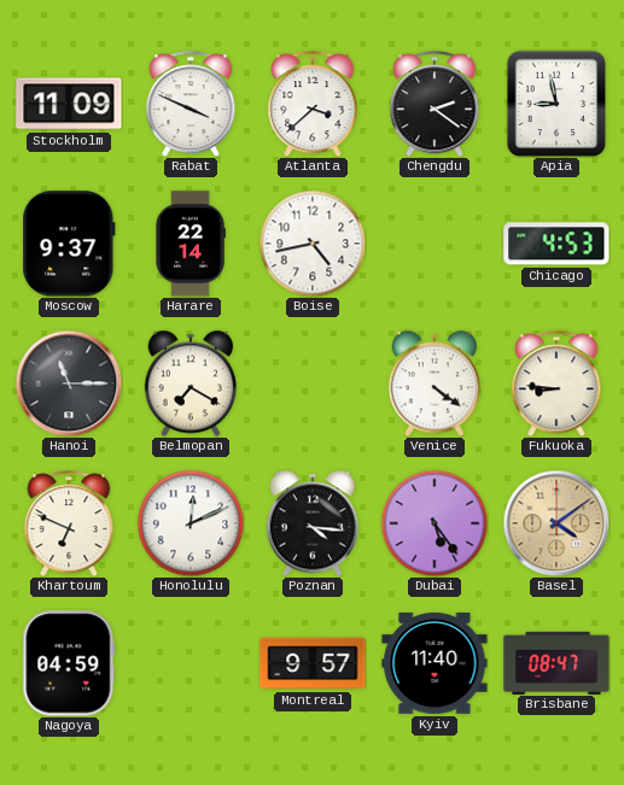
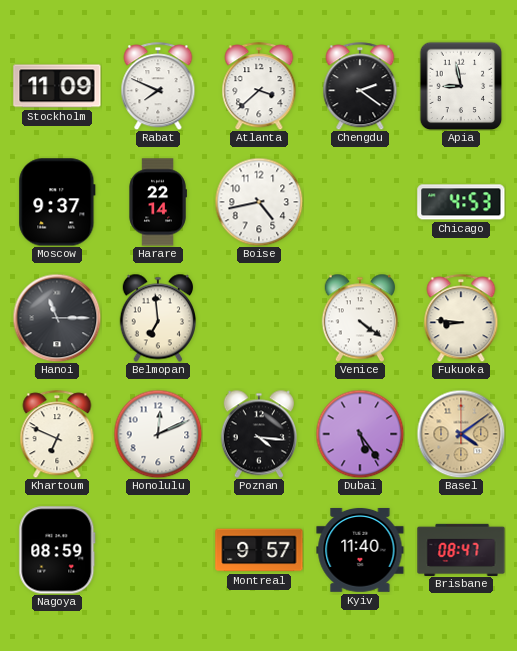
Rabat: 3:49 -> 7:49 (158, 86)
Belmopan: 7:20 -> 6:59 (157, 318)
Nagoya: 04:59 -> 08:59 (57, 550)
